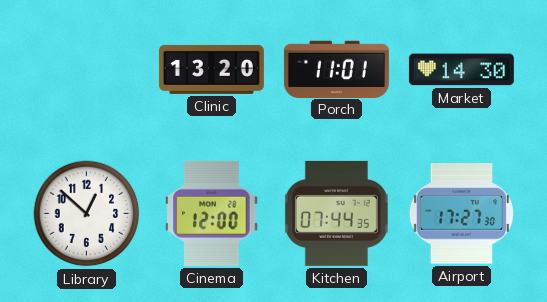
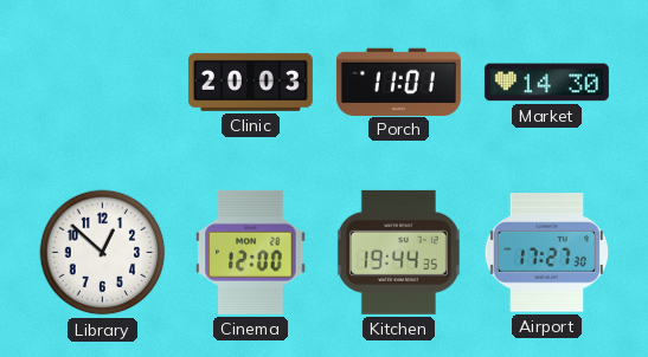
Clinic: 13:20 -> 20:03 (250, 82)
Kitchen: 07:44 -> 19:44 (398, 252)
